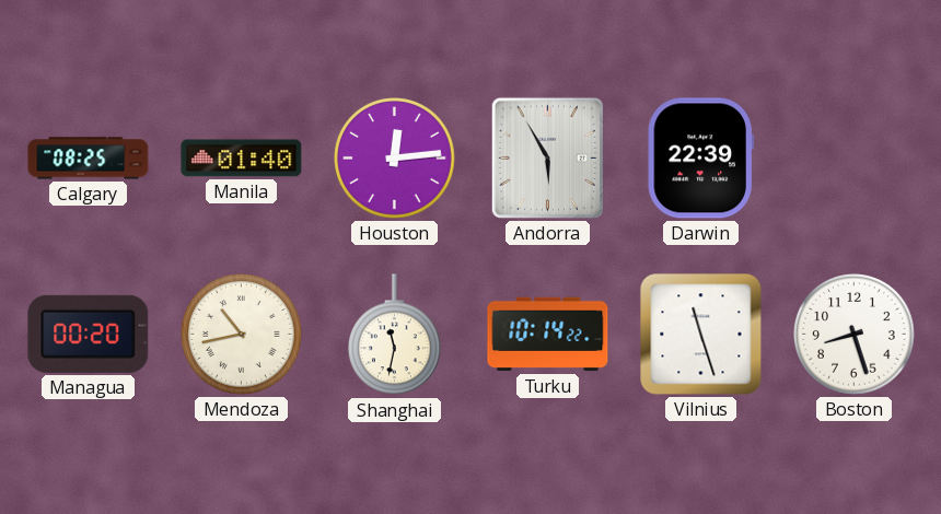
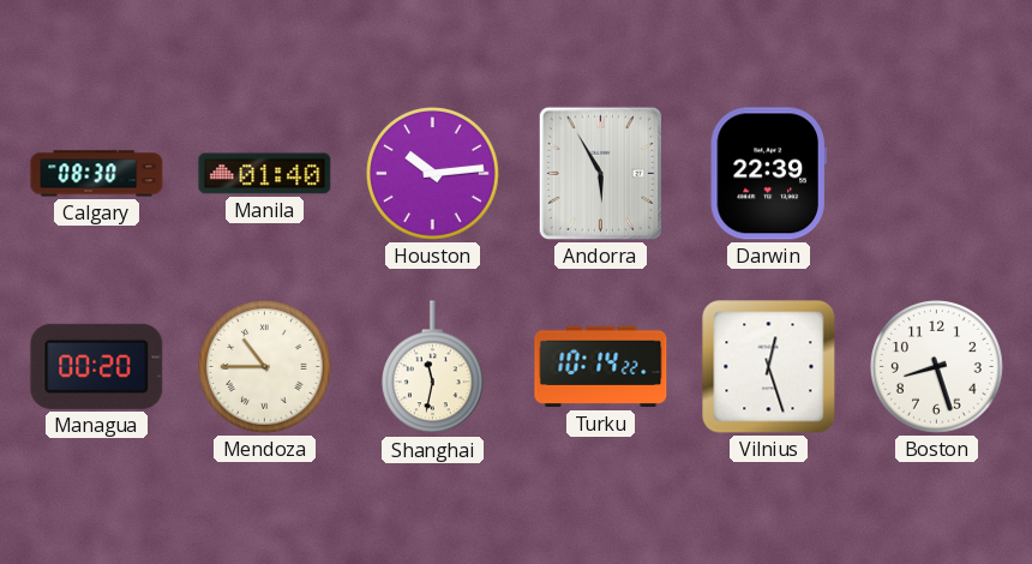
Calgary: 08:25 -> 08:30 (97, 174)
Houston: 12:14 -> 10:14 (433, 174)
Mendoza: 10:43 -> 10:45 (265, 367)
Vilnius: 11:27 -> 12:27 (769, 367)
